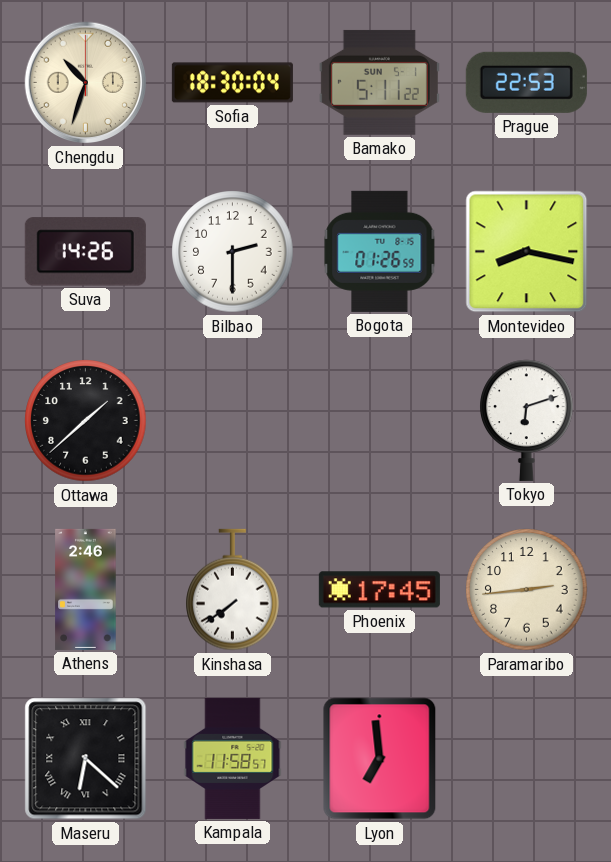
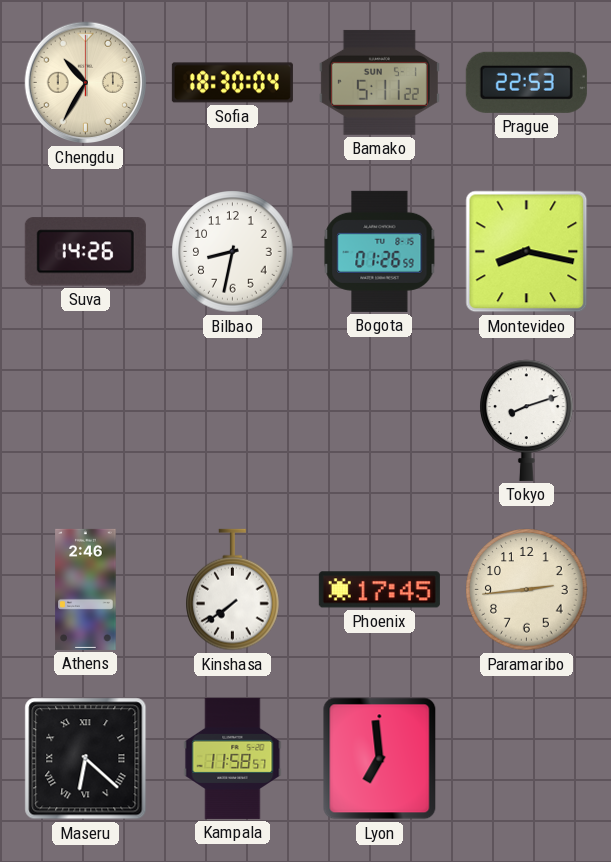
Chengdu: 10:33 -> 10:35 (86, 83)
Bilbao: 2:30 -> 8:32 (233, 252)
Ottawa: 1:38 -> none (86, 421)
Tokyo: 6:12 -> 8:12 (527, 420)
